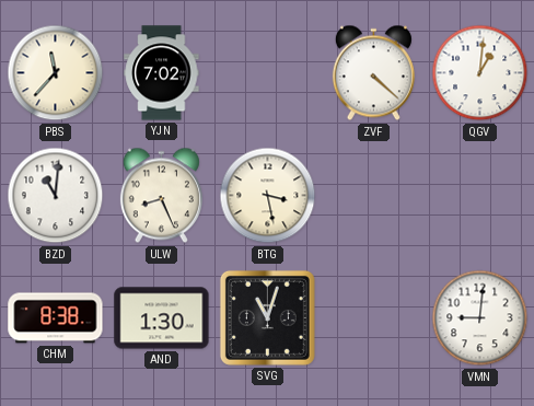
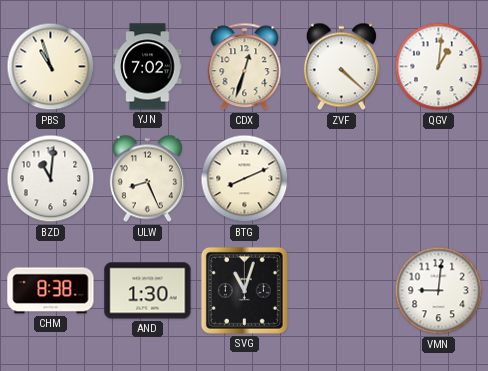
PBS: 11:37 -> 10:57 (51, 67)
CDX: none -> 12:33 (245, 67)
BTG: 3:28 -> 8:11 (245, 179)
